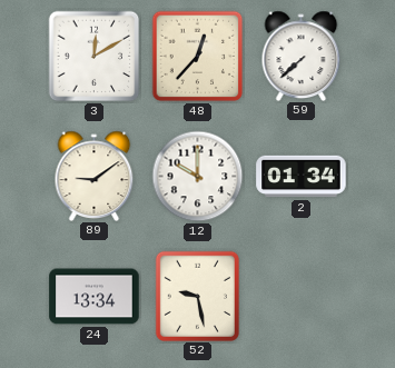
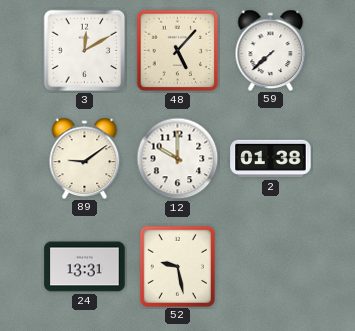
48: 12:37 -> 5:07 (178, 51)
2: 01:34 -> 01:38 (271, 159)
24: 13:34 -> 13:31 (85, 267)
